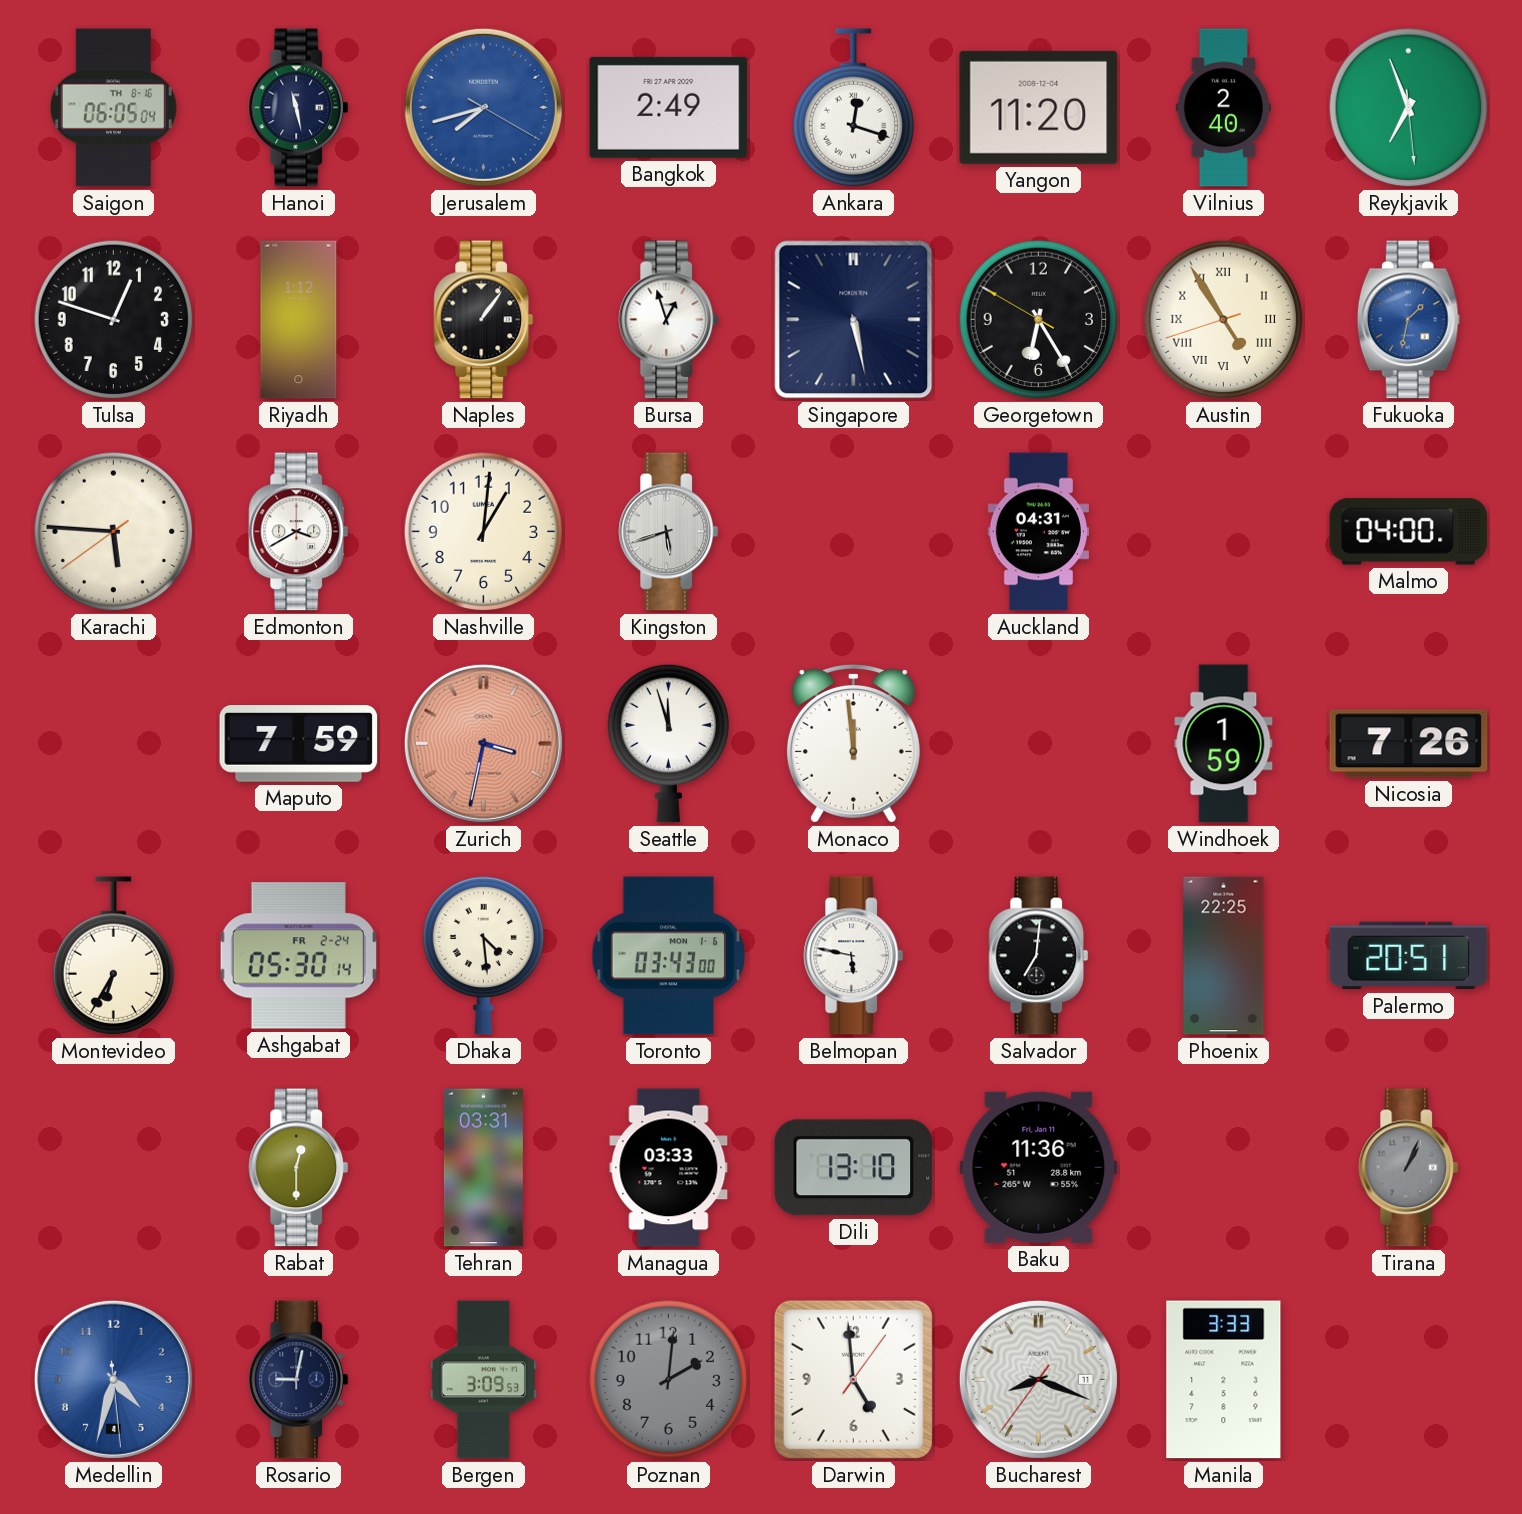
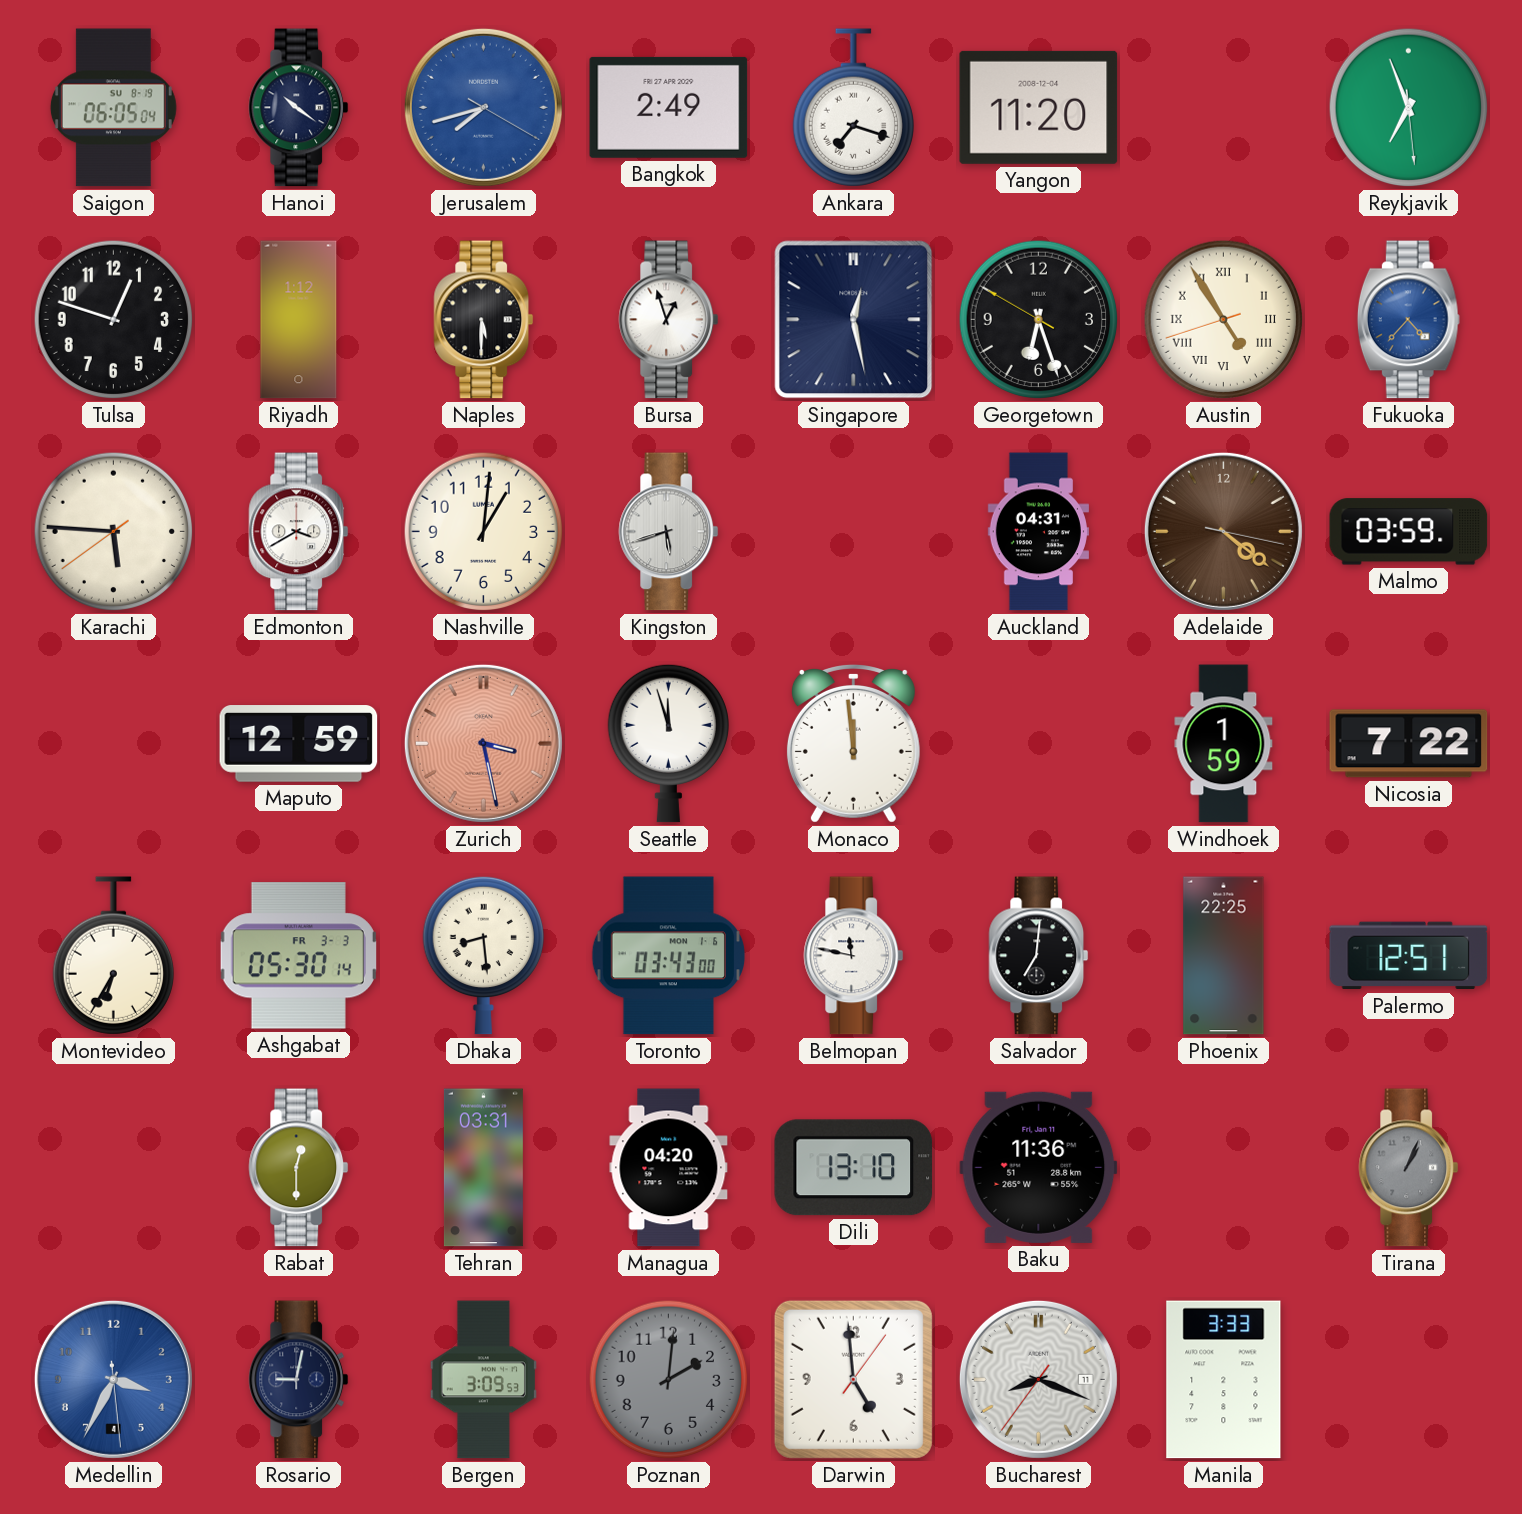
Saigon date: TH 8-16 -> SU 8-19 (113, 108)
Hanoi: 11:28 -> 10:21 (299, 108)
Ankara: 12:18 -> 7:18 (853, 108)
Vilnius: 2:40 -> none (1223, 108)
Naples: 1:06 -> 5:30 (484, 320)
Singapore: 5:28 -> 12:28 (854, 320)
Georgetown: 6:24 -> 6:26 (1039, 320)
Fukuoka: 1:32 -> 4:37 (1408, 320)
Adelaide: none -> 4:21 (1223, 531)
Malmo: 04:00 -> 03:59 (1409, 532)
Maputo: 7:59 -> 12:59 (299, 744)
Zurich: 3:32 -> 3:28 (483, 743)
Nicosia: 7:26 -> 7:22 (1409, 744)
Ashgabat date: FR 2-24 -> FR 3-3 (298, 956)
Dhaka: 4:29 -> 8:29 (483, 955)
Belmopan: 5:47 -> 11:47 (854, 956)
Palermo: 20:51 -> 12:51 (1409, 956)
Managua: 03:33 -> 04:20 (669, 1168)
Medellin: 4:32 -> 3:34 (113, 1379)
